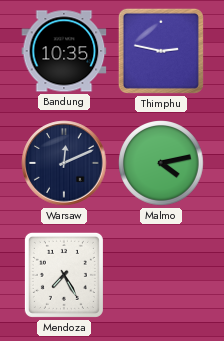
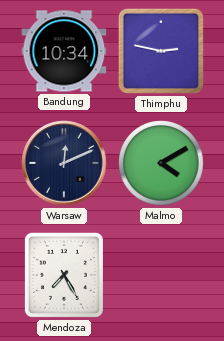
Bandung: 10:35 -> 10:34 (64, 51)
Malmo: 4:13 -> 4:10 (161, 163)
